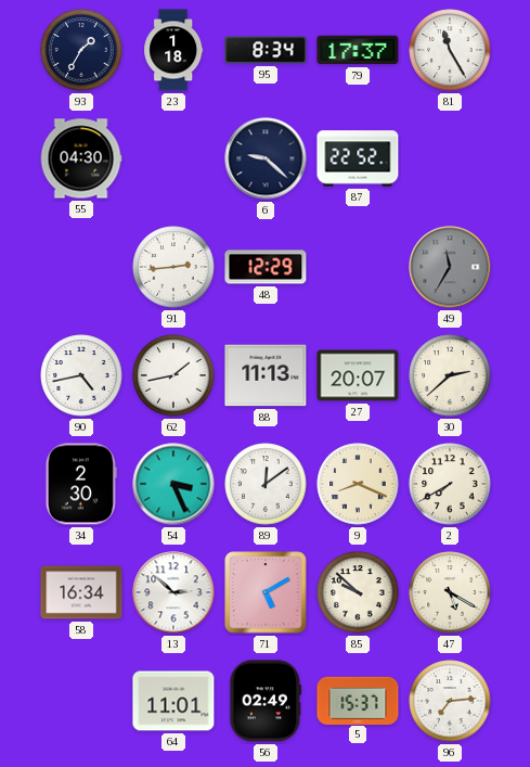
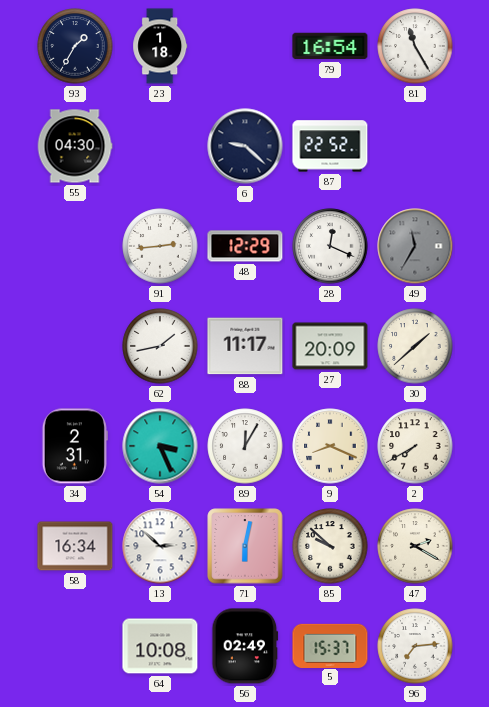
95: 8:34 -> none (266, 50)
79: 17:37 -> 16:54 (330, 46)
28: none -> 12:19 (330, 246)
90: 4:43 -> none (81, 375)
88: 11:13 -> 11:17 (245, 346)
27: 20:07 -> 20:09 (330, 346)
30: 2:38 -> 1:38 (415, 346)
34: 2:30 -> 2:31 (75, 446)
89: 12:09 -> 12:05 (245, 446)
71: 5:10 -> 6:02 (245, 546)
47: 5:20 -> 2:20 (415, 546)
64: 11:01 -> 10:08 (160, 646)
